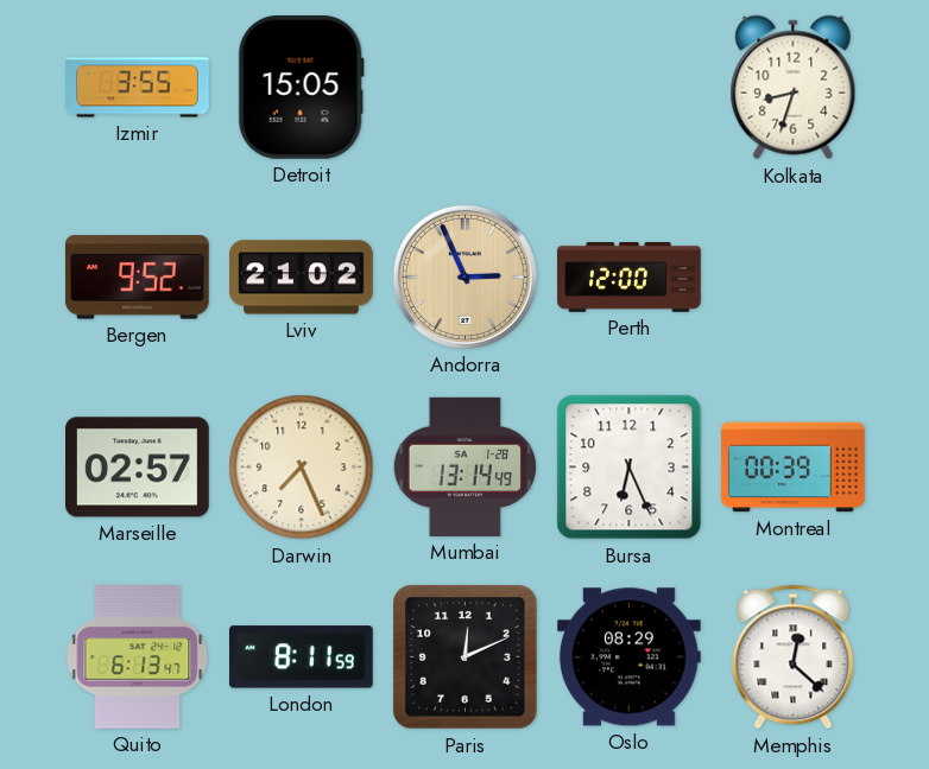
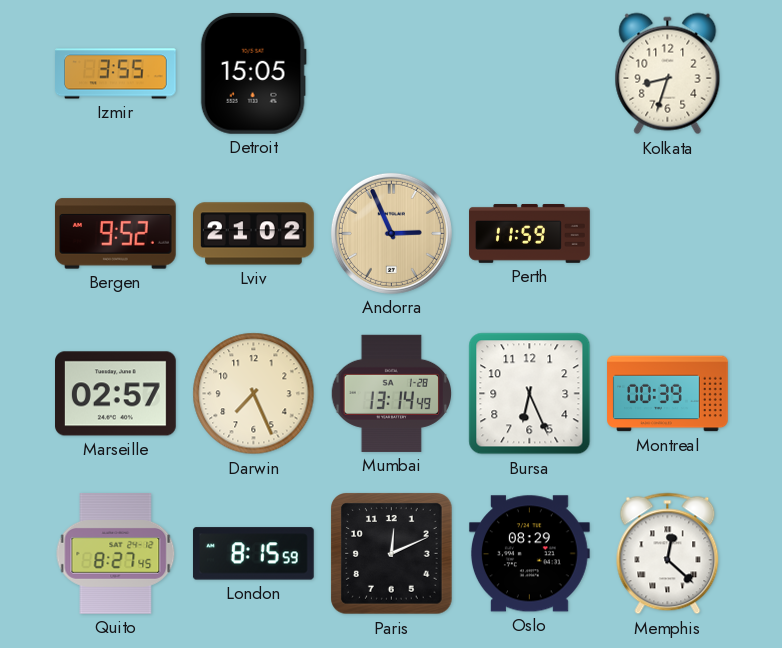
Perth: 12:00 -> 11:59 (530, 234)
Quito: 6:13 -> 8:27 (116, 554)
London: 8:11 -> 8:15 (253, 554)
